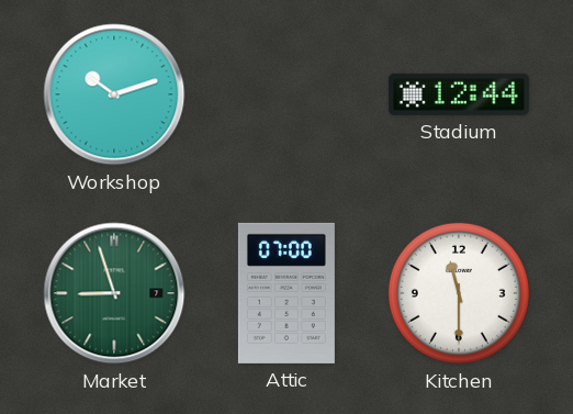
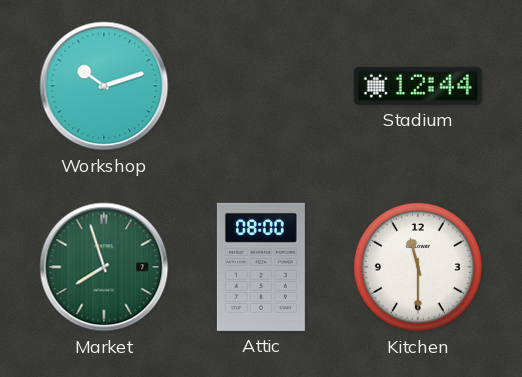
Market: 8:57 -> 7:57 (104, 267)
Attic: 07:00 -> 08:00 (261, 267)
